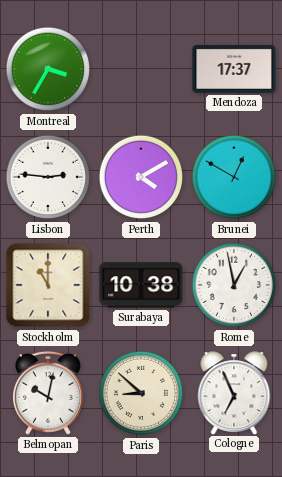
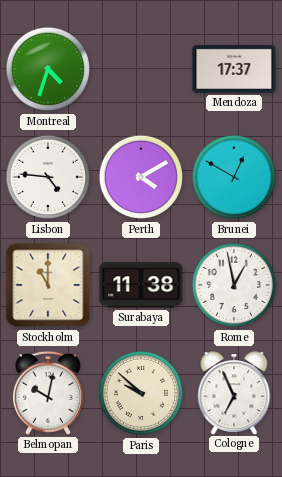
Montreal: 3:35 -> 4:33 (48, 69)
Lisbon: 2:46 -> 4:46 (48, 177)
Surabaya: 10:38 -> 11:38 (141, 285)
Paris: 8:52 -> 9:52 (141, 393)
